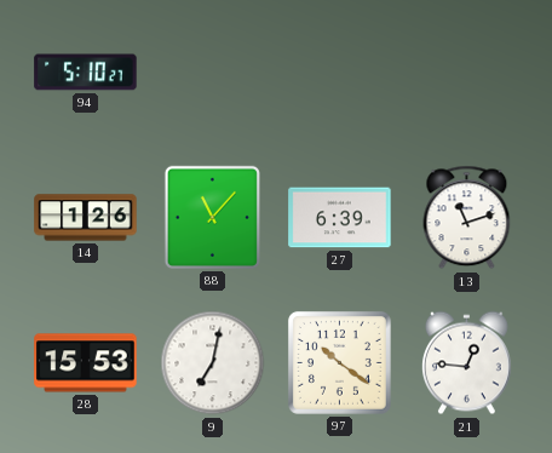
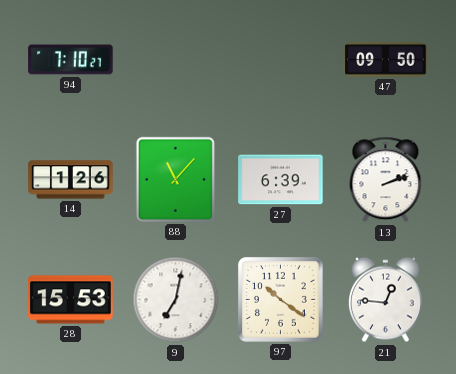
94: 5:10 -> 7:10 (71, 60)
47: none -> 09:50 (386, 59)
13: 11:12 -> 2:12 (386, 180)
